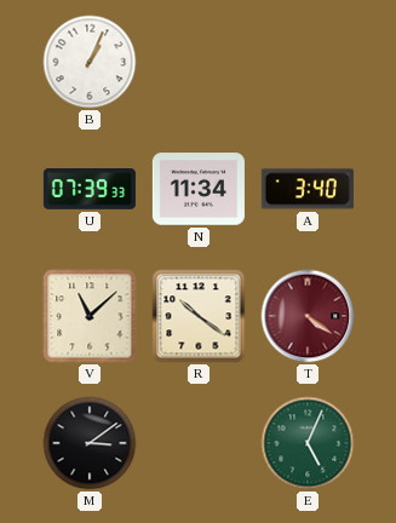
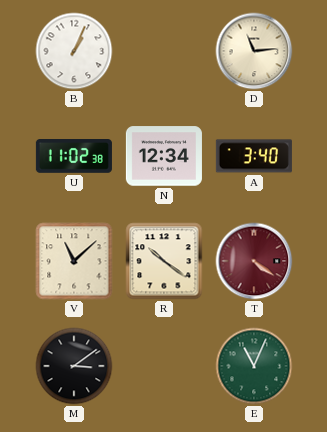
D: none -> 11:14 (254, 51)
U: 07:39 -> 11:02 (74, 157)
N: 11:34 -> 12:34 (164, 156)
E: 5:04 -> 11:04 (254, 366)
